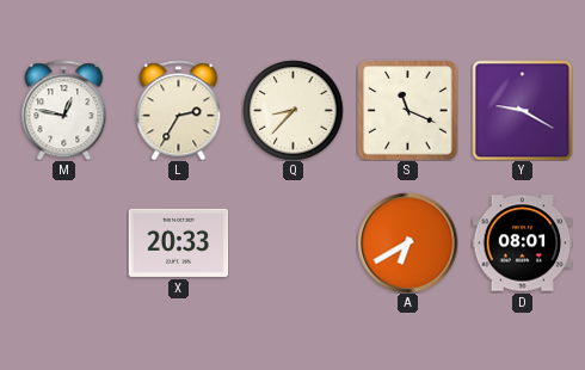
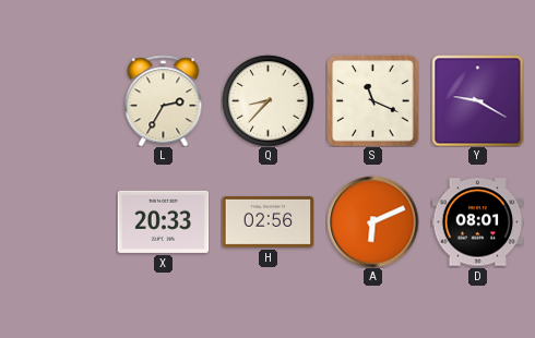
M: 12:47 -> none (64, 110)
H: none -> 02:56 (267, 222)
A: 6:40 -> 6:11 (372, 221)
